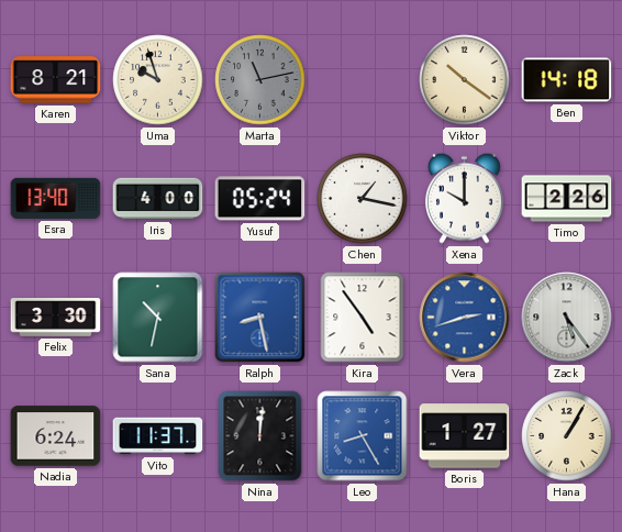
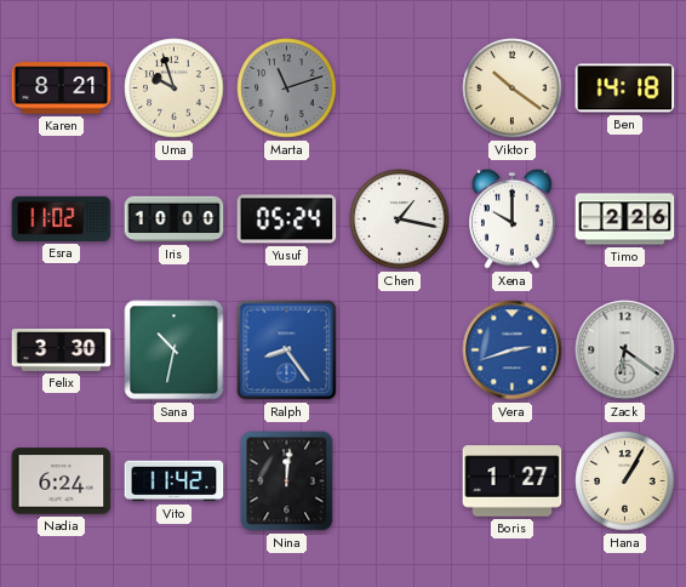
Marta: 11:13 -> 11:12 (287, 89)
Esra: 13:40 -> 11:02 (62, 218)
Iris: 4:00 -> 10:00 (175, 220)
Ralph: 8:28 -> 8:24 (287, 351)
Kira: 4:54 -> none (363, 318)
Zack: 5:24 -> 6:21 (625, 351)
Vito: 11:37 -> 11:42 (175, 481)
Leo: 8:25 -> none (363, 436)
